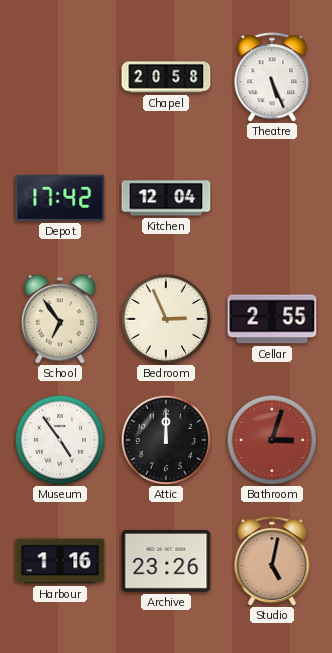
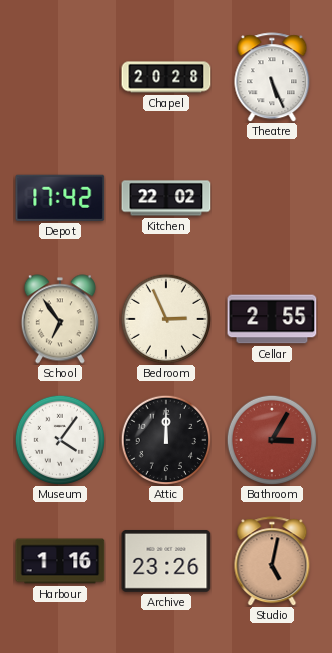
Chapel: 20:58 -> 20:28 (166, 77)
Kitchen: 12:04 -> 22:02 (166, 198)
Museum: 4:54 -> 4:06 (59, 439)
Bathroom: 3:03 -> 3:05 (271, 439)
